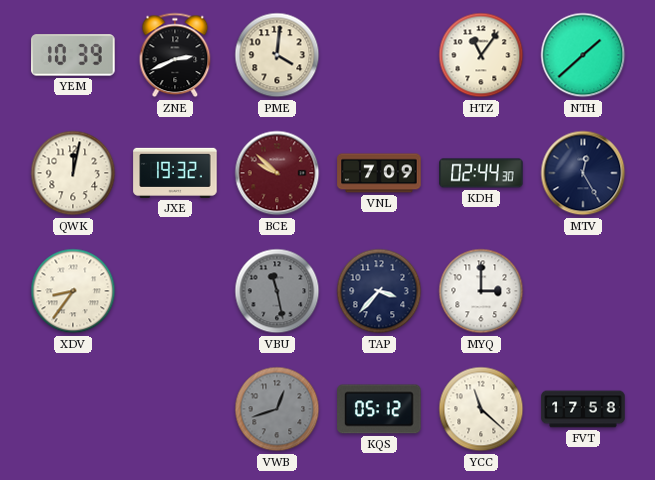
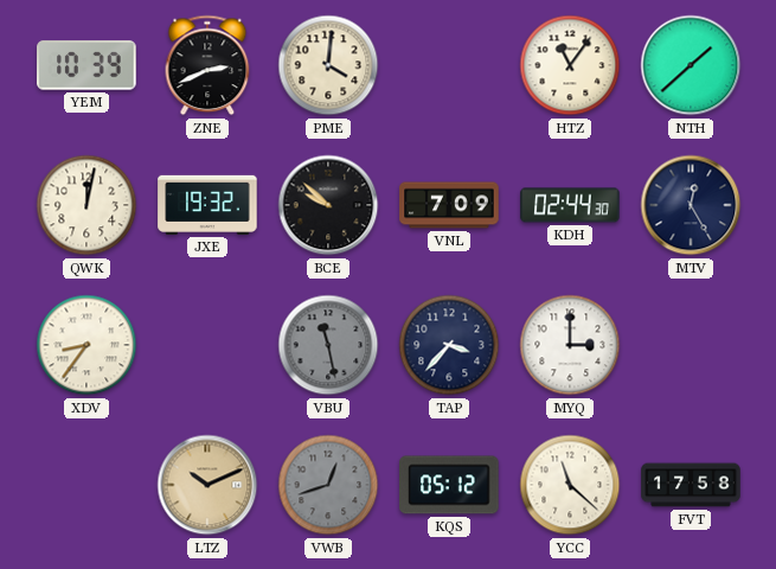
BCE dial: burgundy -> black (328, 205)
LTZ: none -> 10:11 (207, 485)
